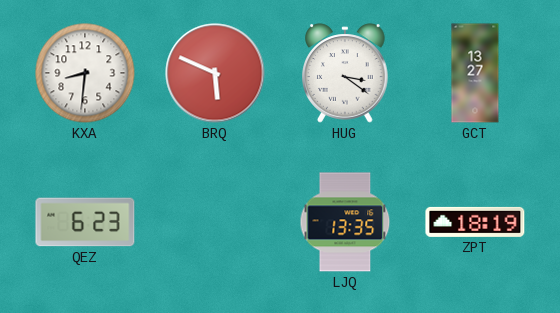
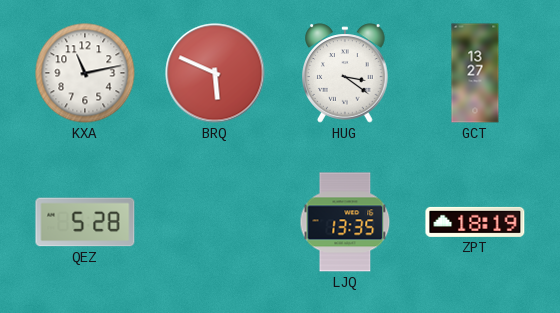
KXA: 8:31 -> 11:13 (85, 73)
QEZ: 6:23 -> 5:28 (85, 222)
